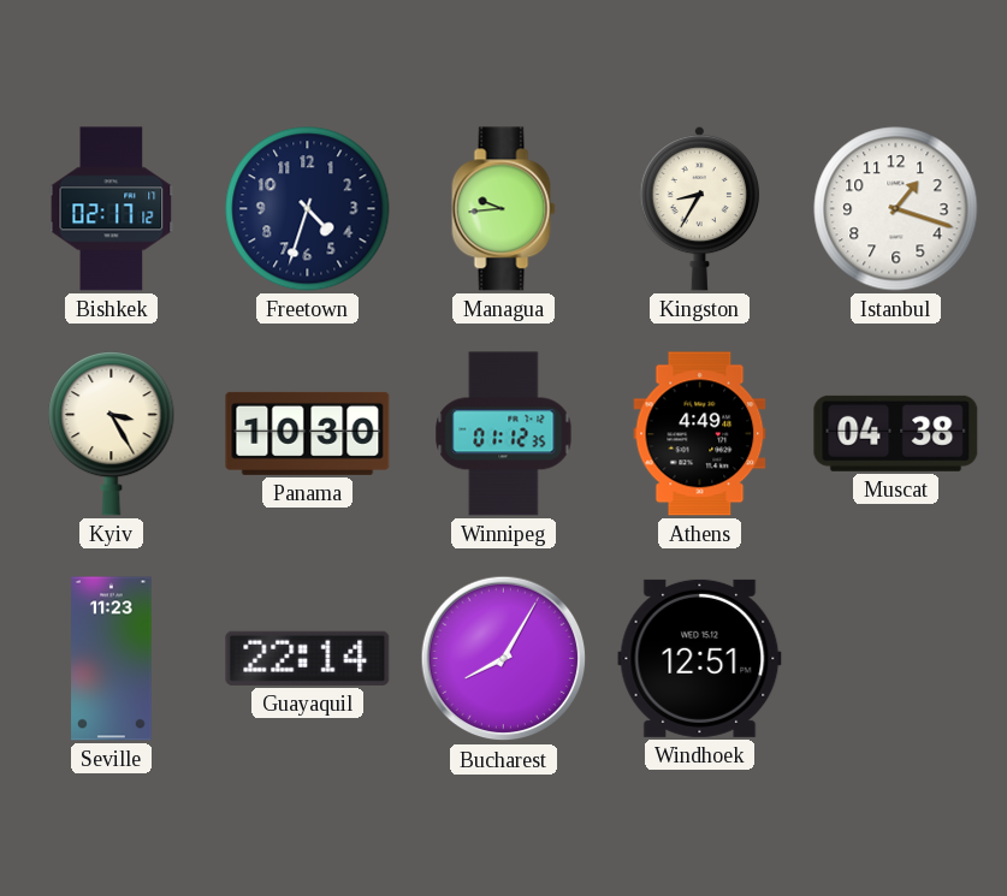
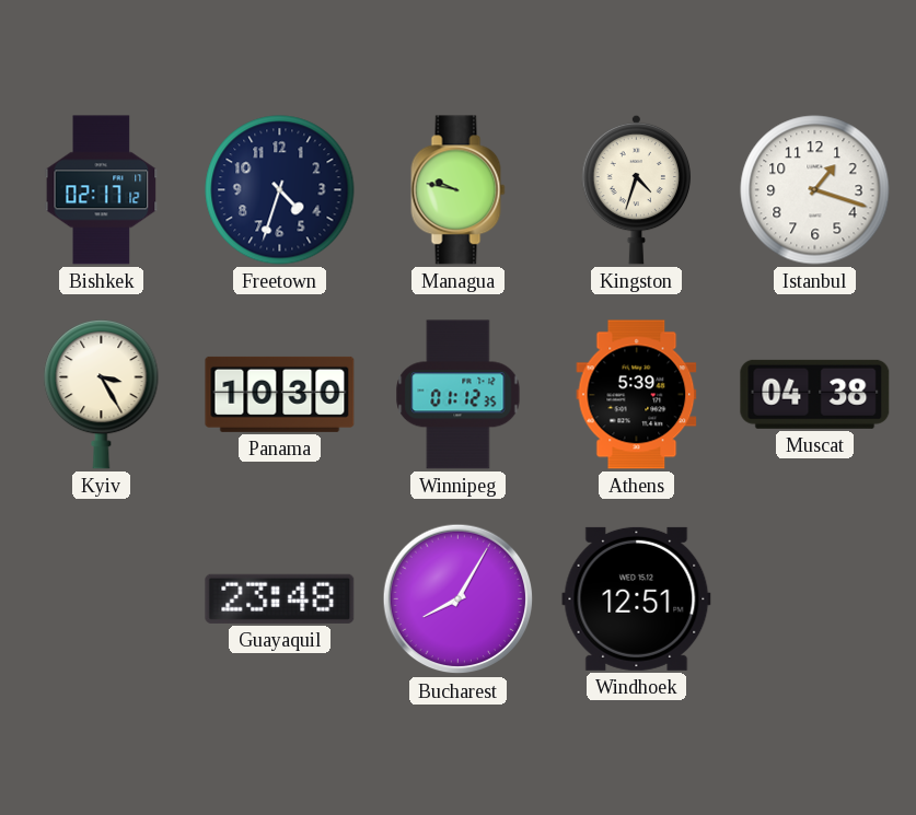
Managua: 9:44 -> 9:47 (459, 190)
Kingston: 8:35 -> 4:33 (637, 189)
Athens: 4:49 -> 5:39 (637, 395)
Seville: 11:23 -> none (112, 659)
Guayaquil: 22:14 -> 23:48 (280, 598)
